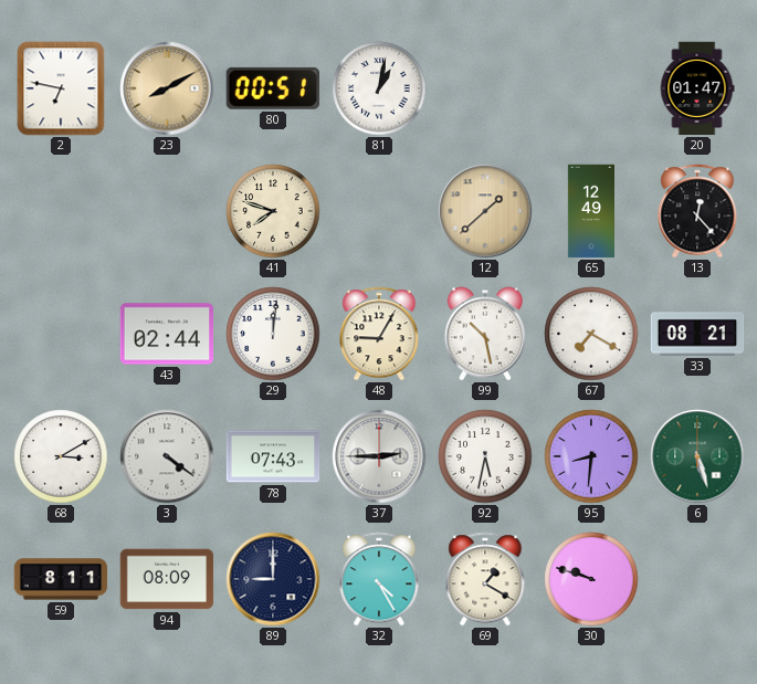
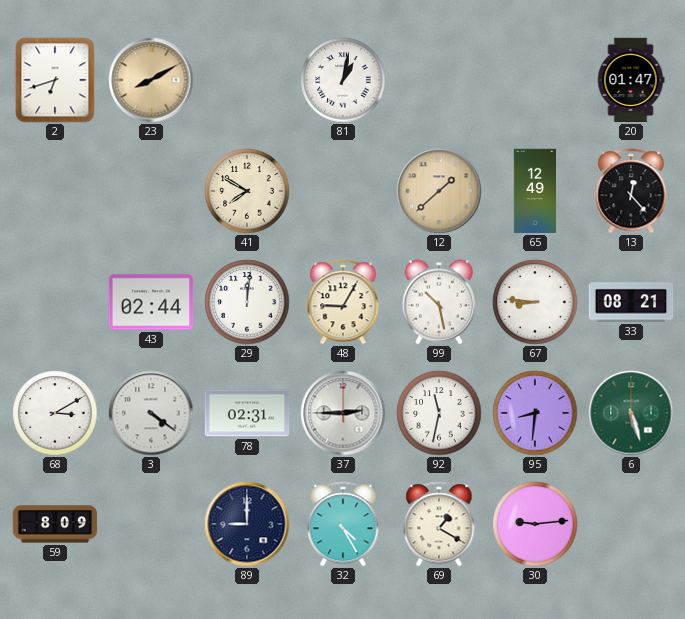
2: 6:47 -> 6:42 (55, 80)
80: 00:51 -> none (273, 88)
41: 7:48 -> 7:50 (247, 191)
67: 7:20 -> 8:46 (535, 302)
78: 07:43 -> 02:31 (247, 413)
92: 5:32 -> 11:32 (439, 413)
59: 8:11 -> 8:09 (55, 524)
94: 08:09 -> none (167, 579)
30: 9:48 -> 9:14 (535, 524)
